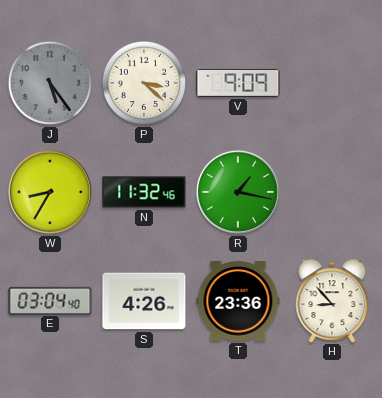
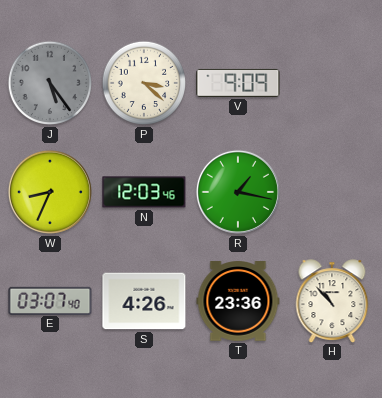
W: 8:35 -> 8:34 (50, 192)
N: 11:32 -> 12:03 (144, 192)
E: 03:04 -> 03:07 (50, 300)
H: 8:53 -> 10:53 (332, 301)
